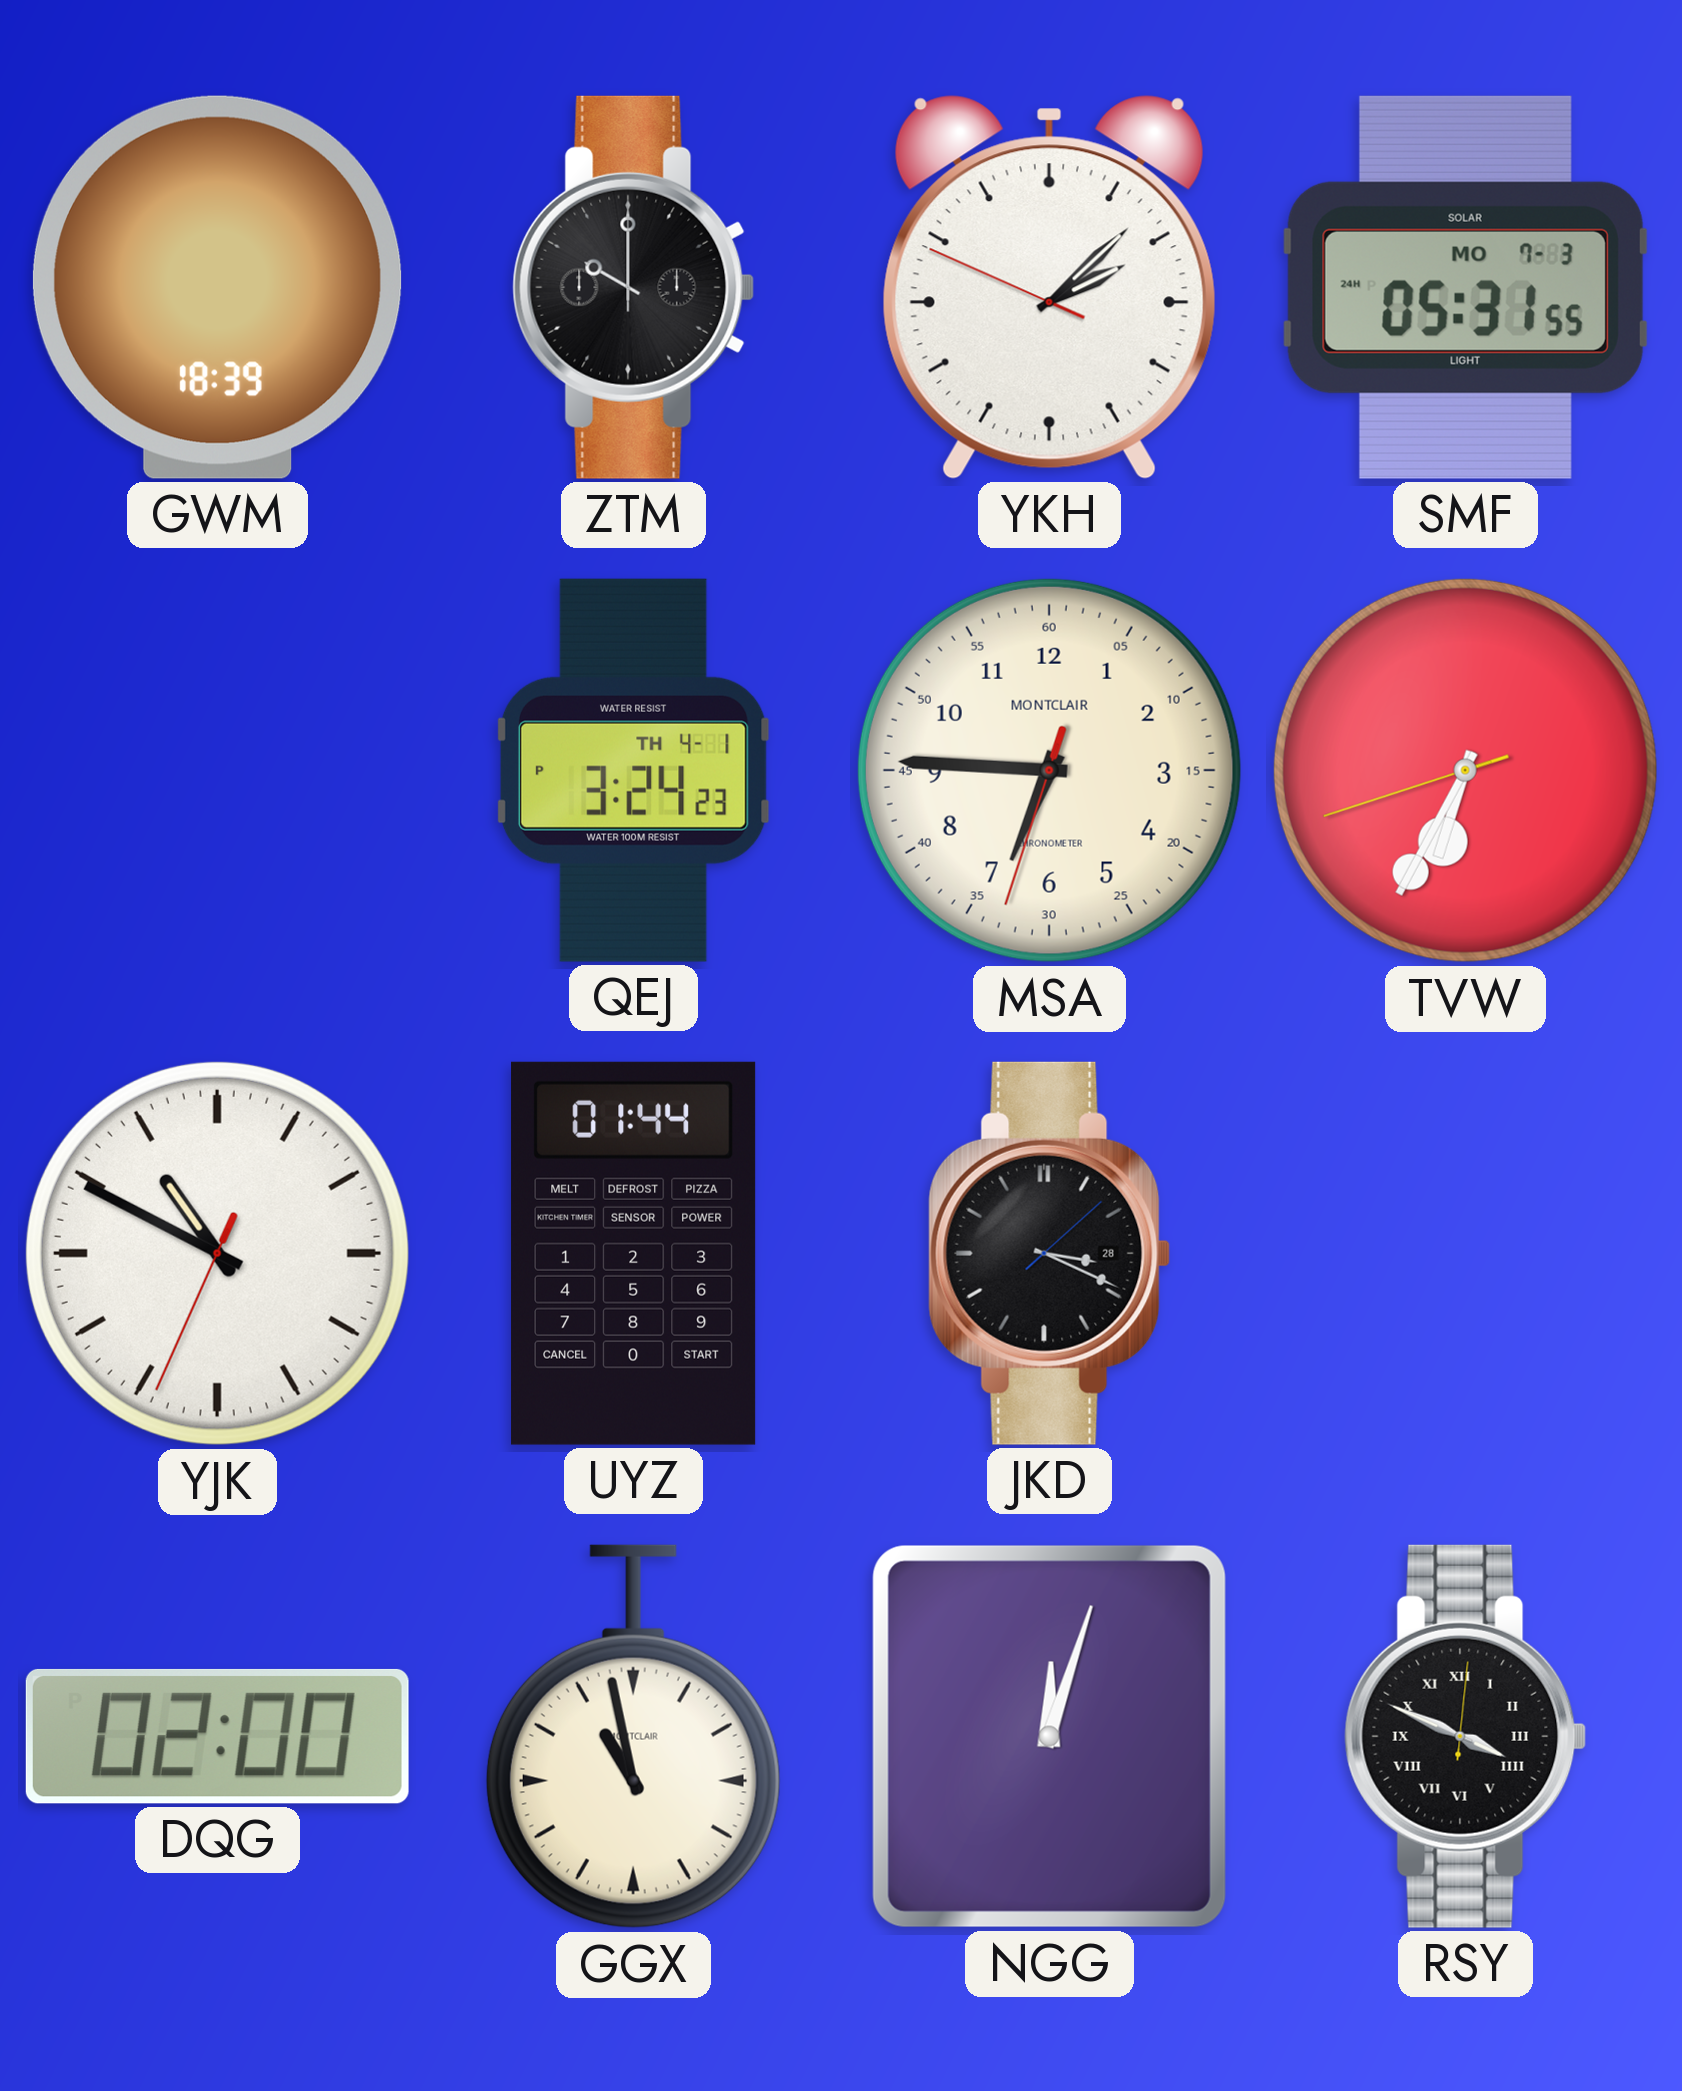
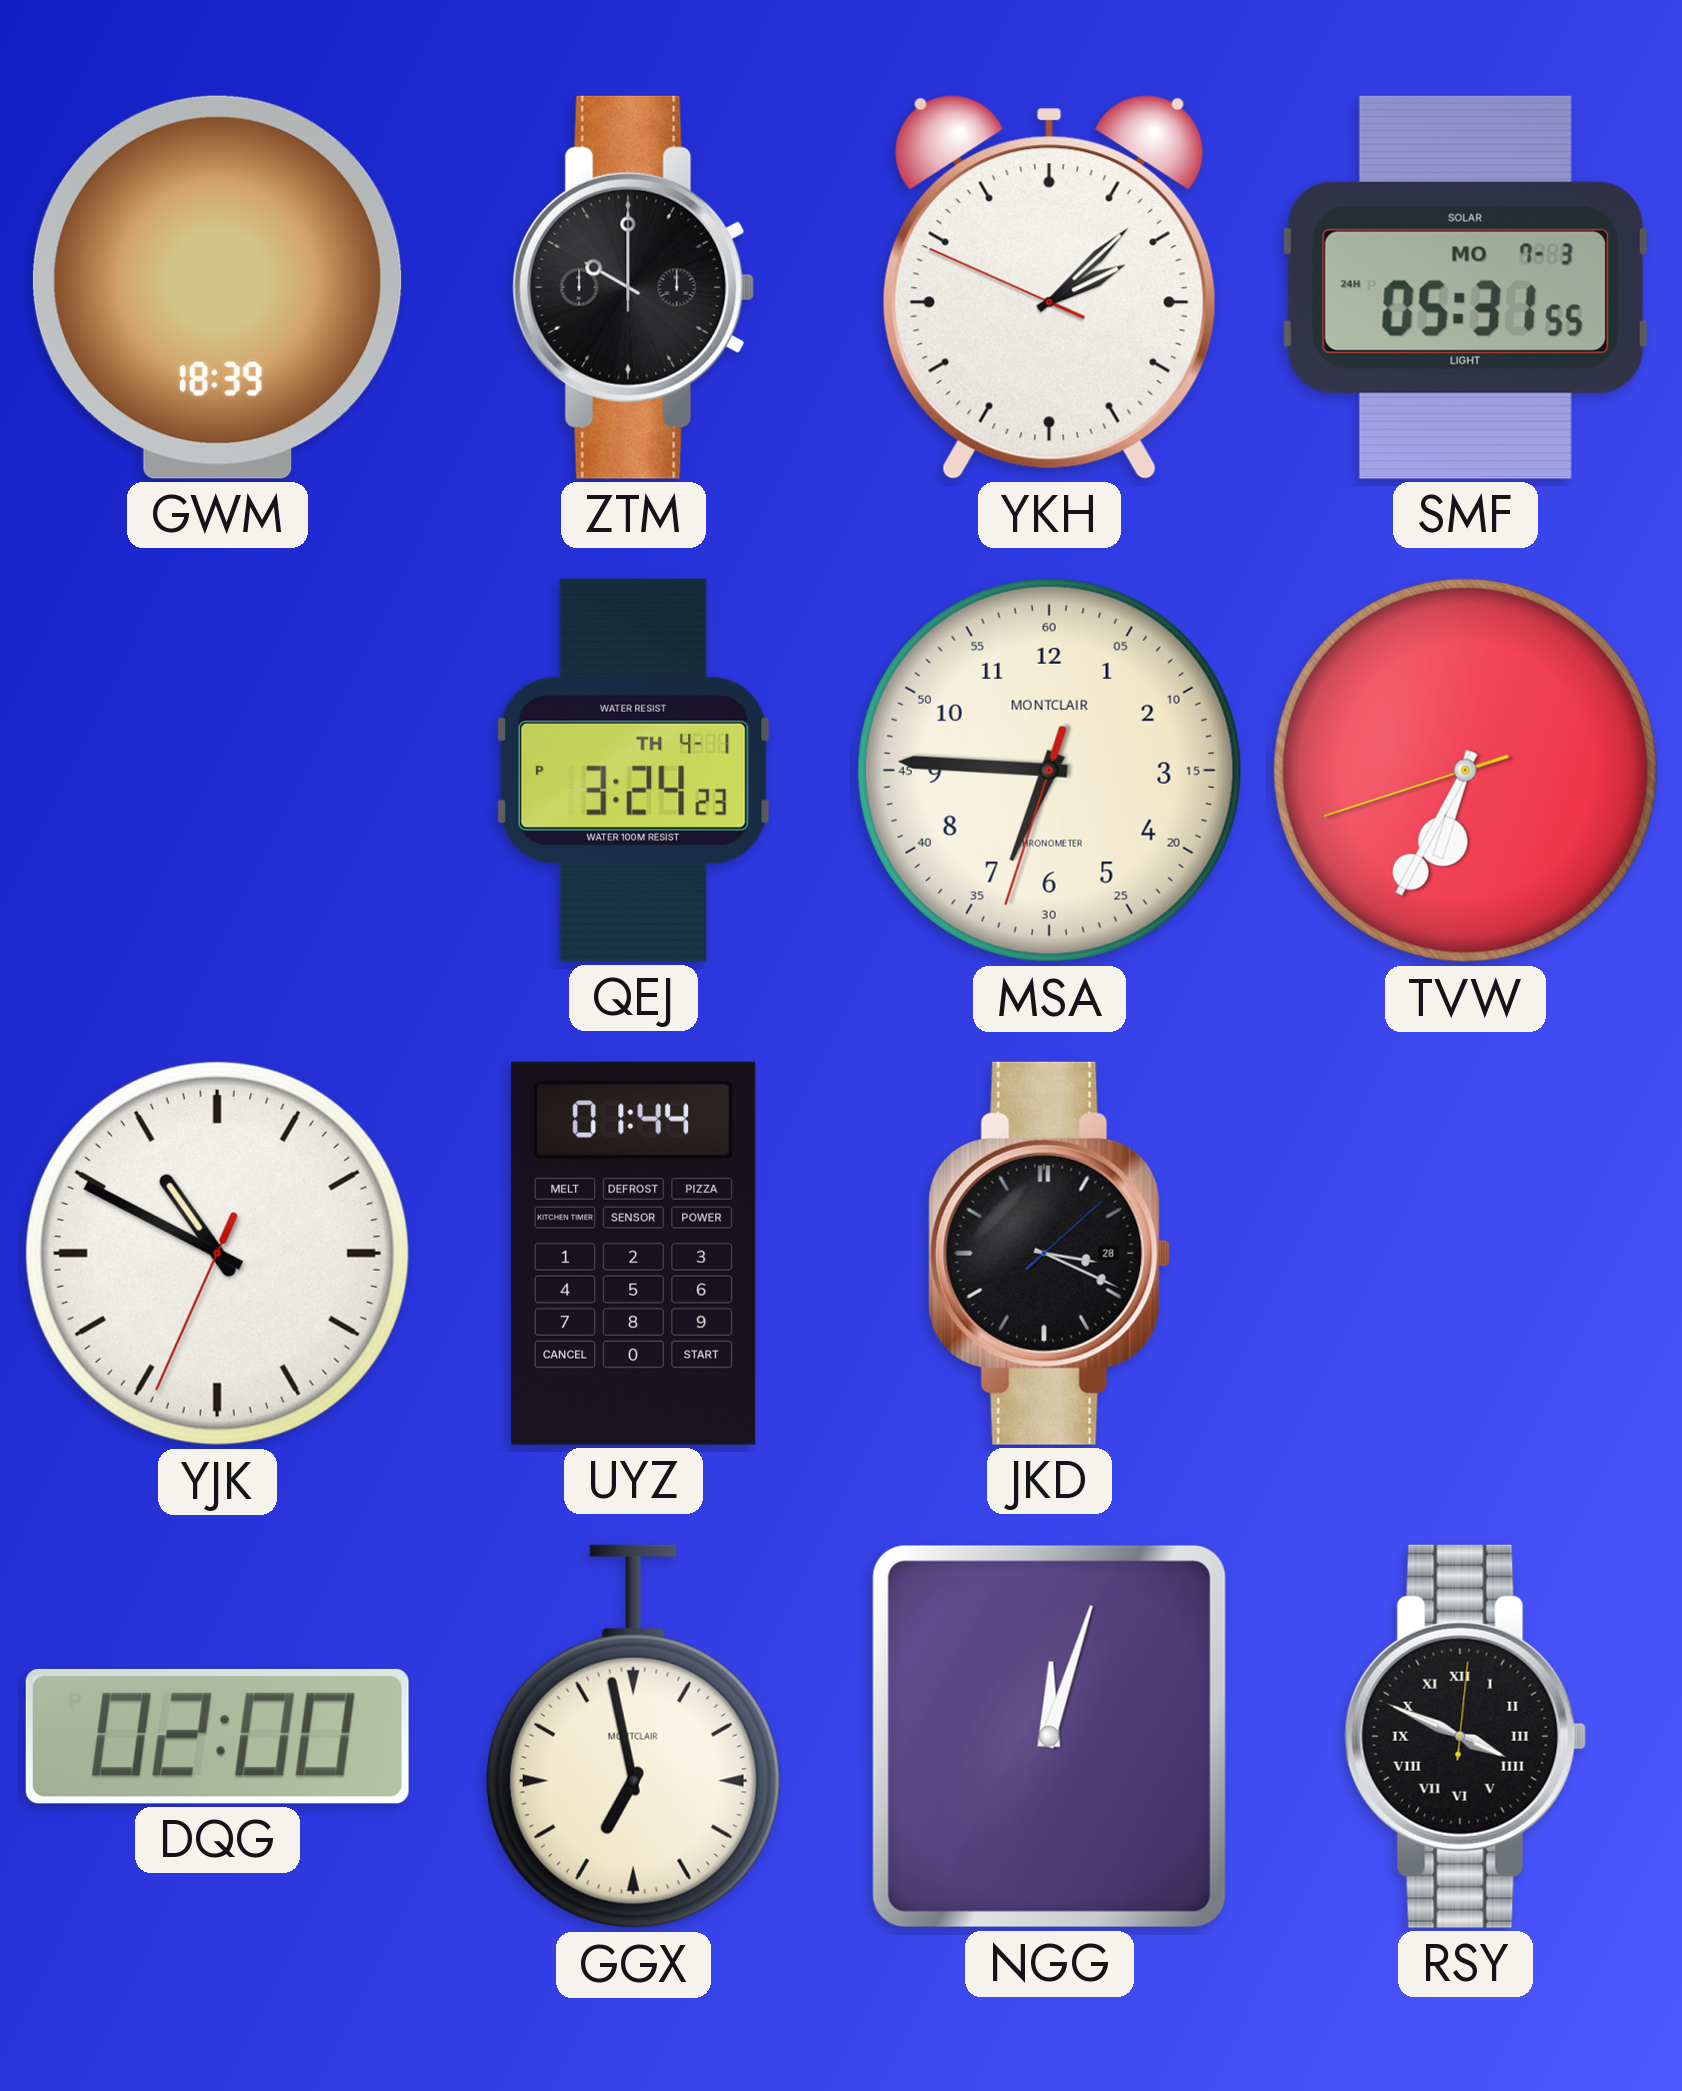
GGX: 10:58 -> 6:58 (633, 1737)
